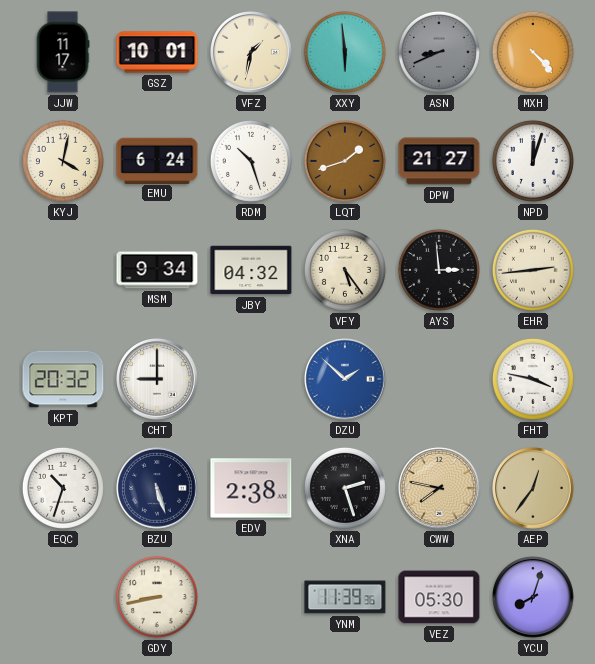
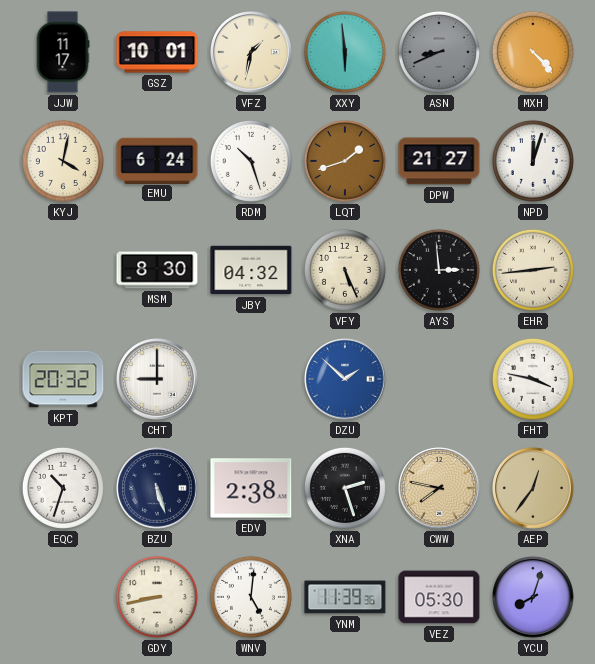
MSM: 9:34 -> 8:30 (157, 270)
VFY: 5:24 -> 5:26 (345, 270)
WNV: none -> 5:01 (251, 597)
